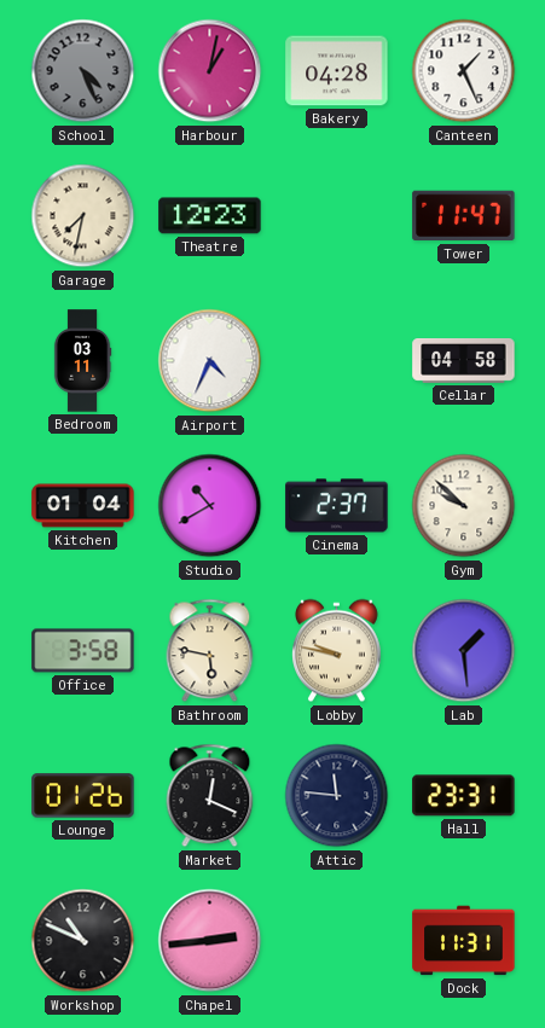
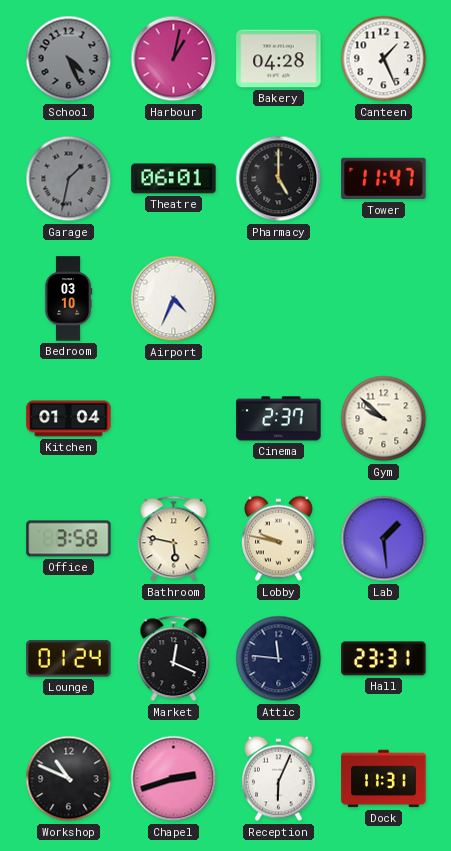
Garage: 7:32 -> 1:32 (69, 179)
Garage dial: cream -> grey (69, 179)
Theatre: 12:23 -> 06:01 (174, 179)
Pharmacy: none -> 5:00 (279, 179)
Bedroom: 03:11 -> 03:10 (68, 299)
Cellar: 04:58 -> none (464, 361)
Studio: 10:40 -> none (210, 506)
Lounge: 01:26 -> 01:24 (69, 659)
Chapel: 2:44 -> 2:42 (174, 779)
Reception: none -> 6:04 (279, 779)
